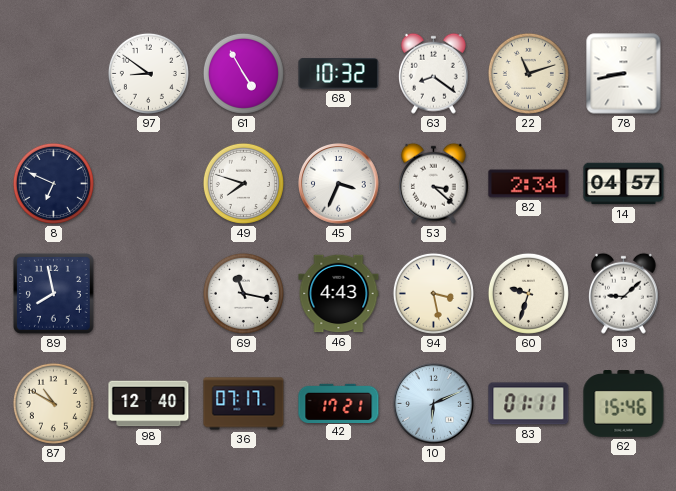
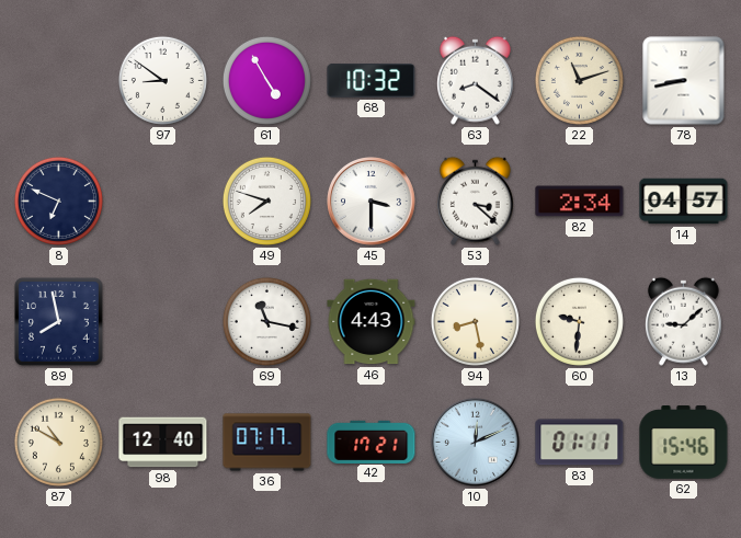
45: 3:34 -> 3:30 (372, 202)
94: 3:28 -> 8:28 (475, 321)
60: 9:33 -> 9:31 (579, 321)
10: 6:11 -> 12:11 (476, 443)
